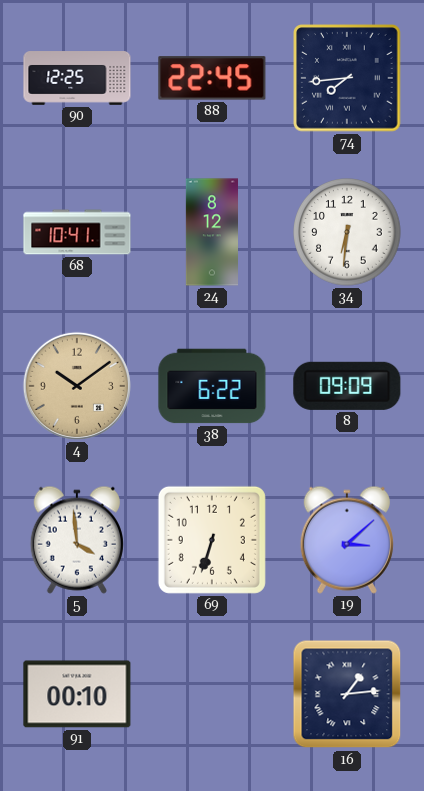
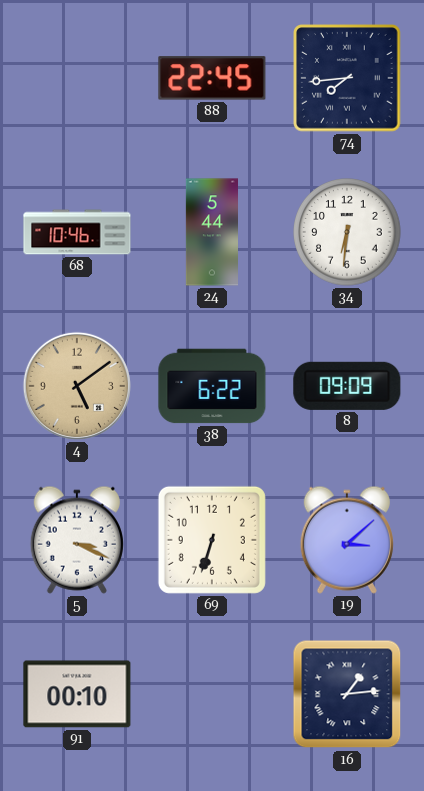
90: 12:25 -> none (77, 78)
68: 10:41 -> 10:46 (77, 232)
24: 8:12 -> 5:44 (211, 232)
4: 10:09 -> 5:09 (77, 386)
5: 3:59 -> 3:19 (77, 540)
